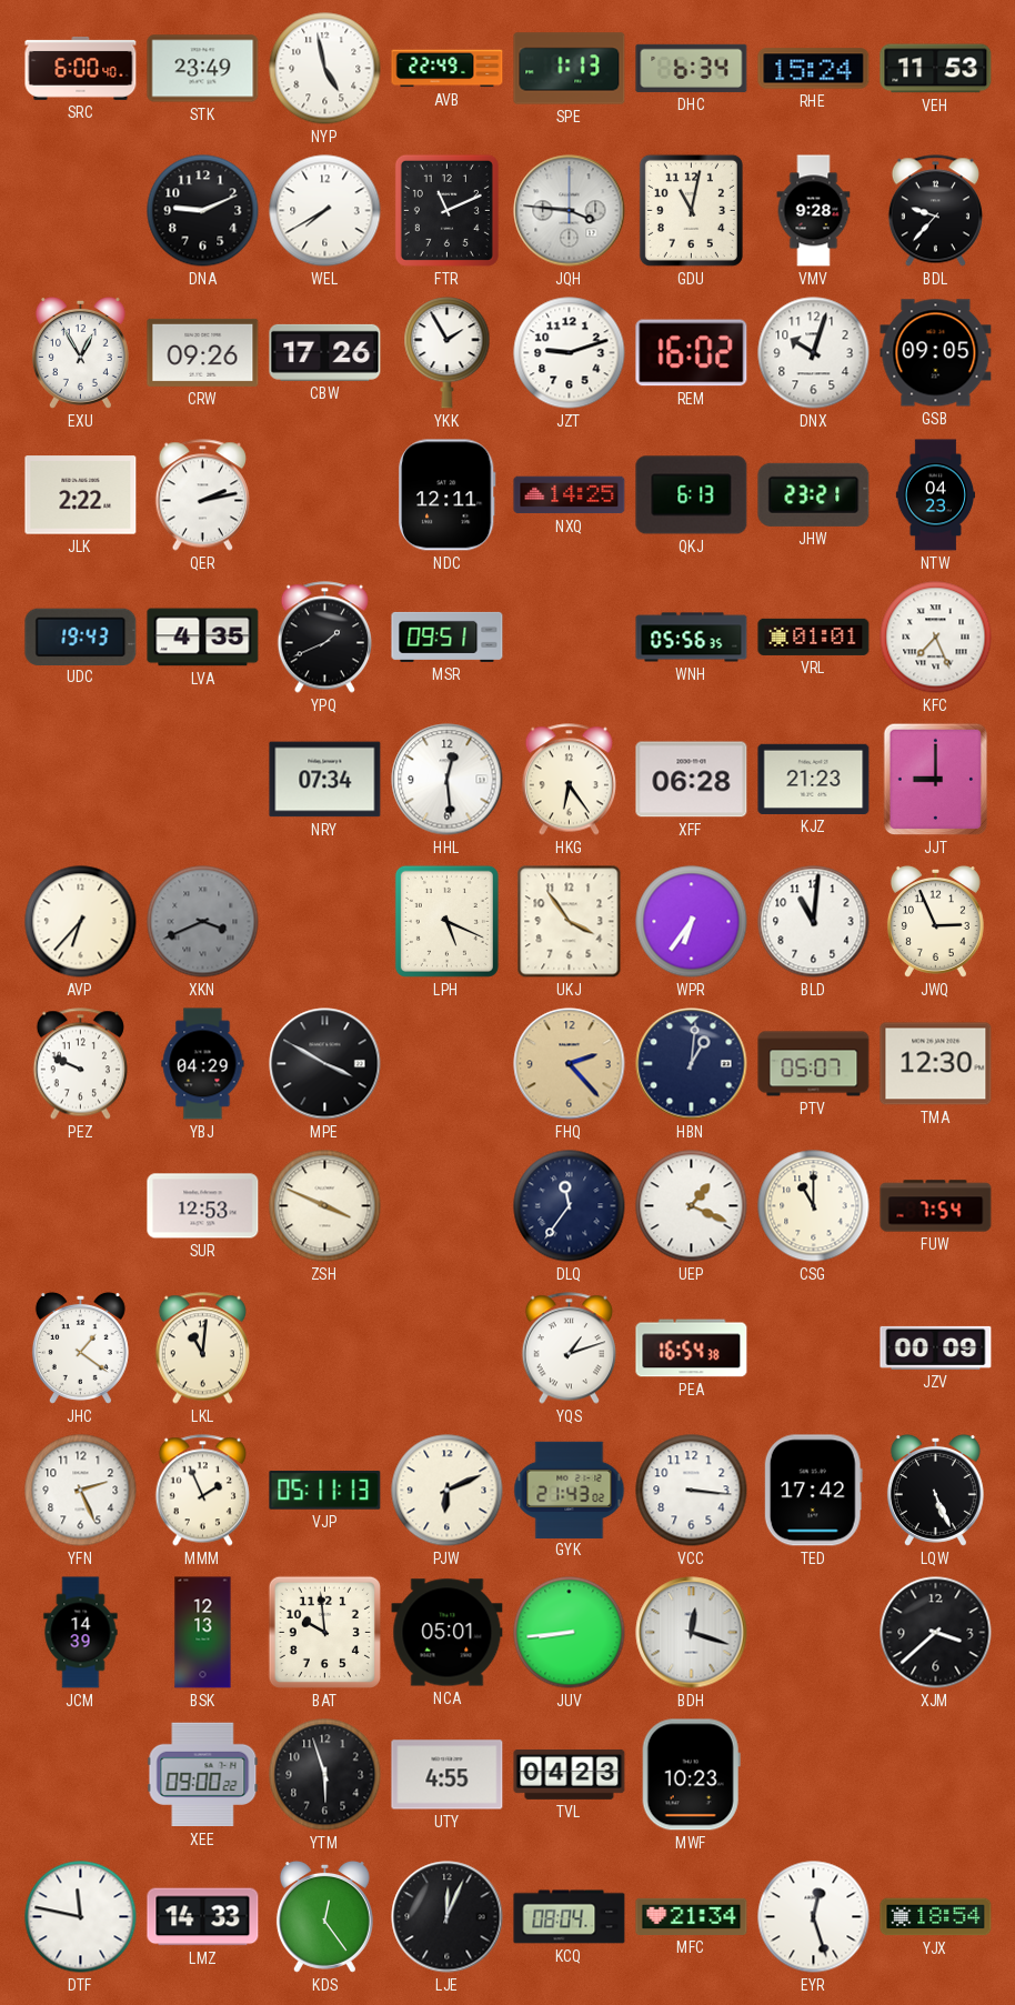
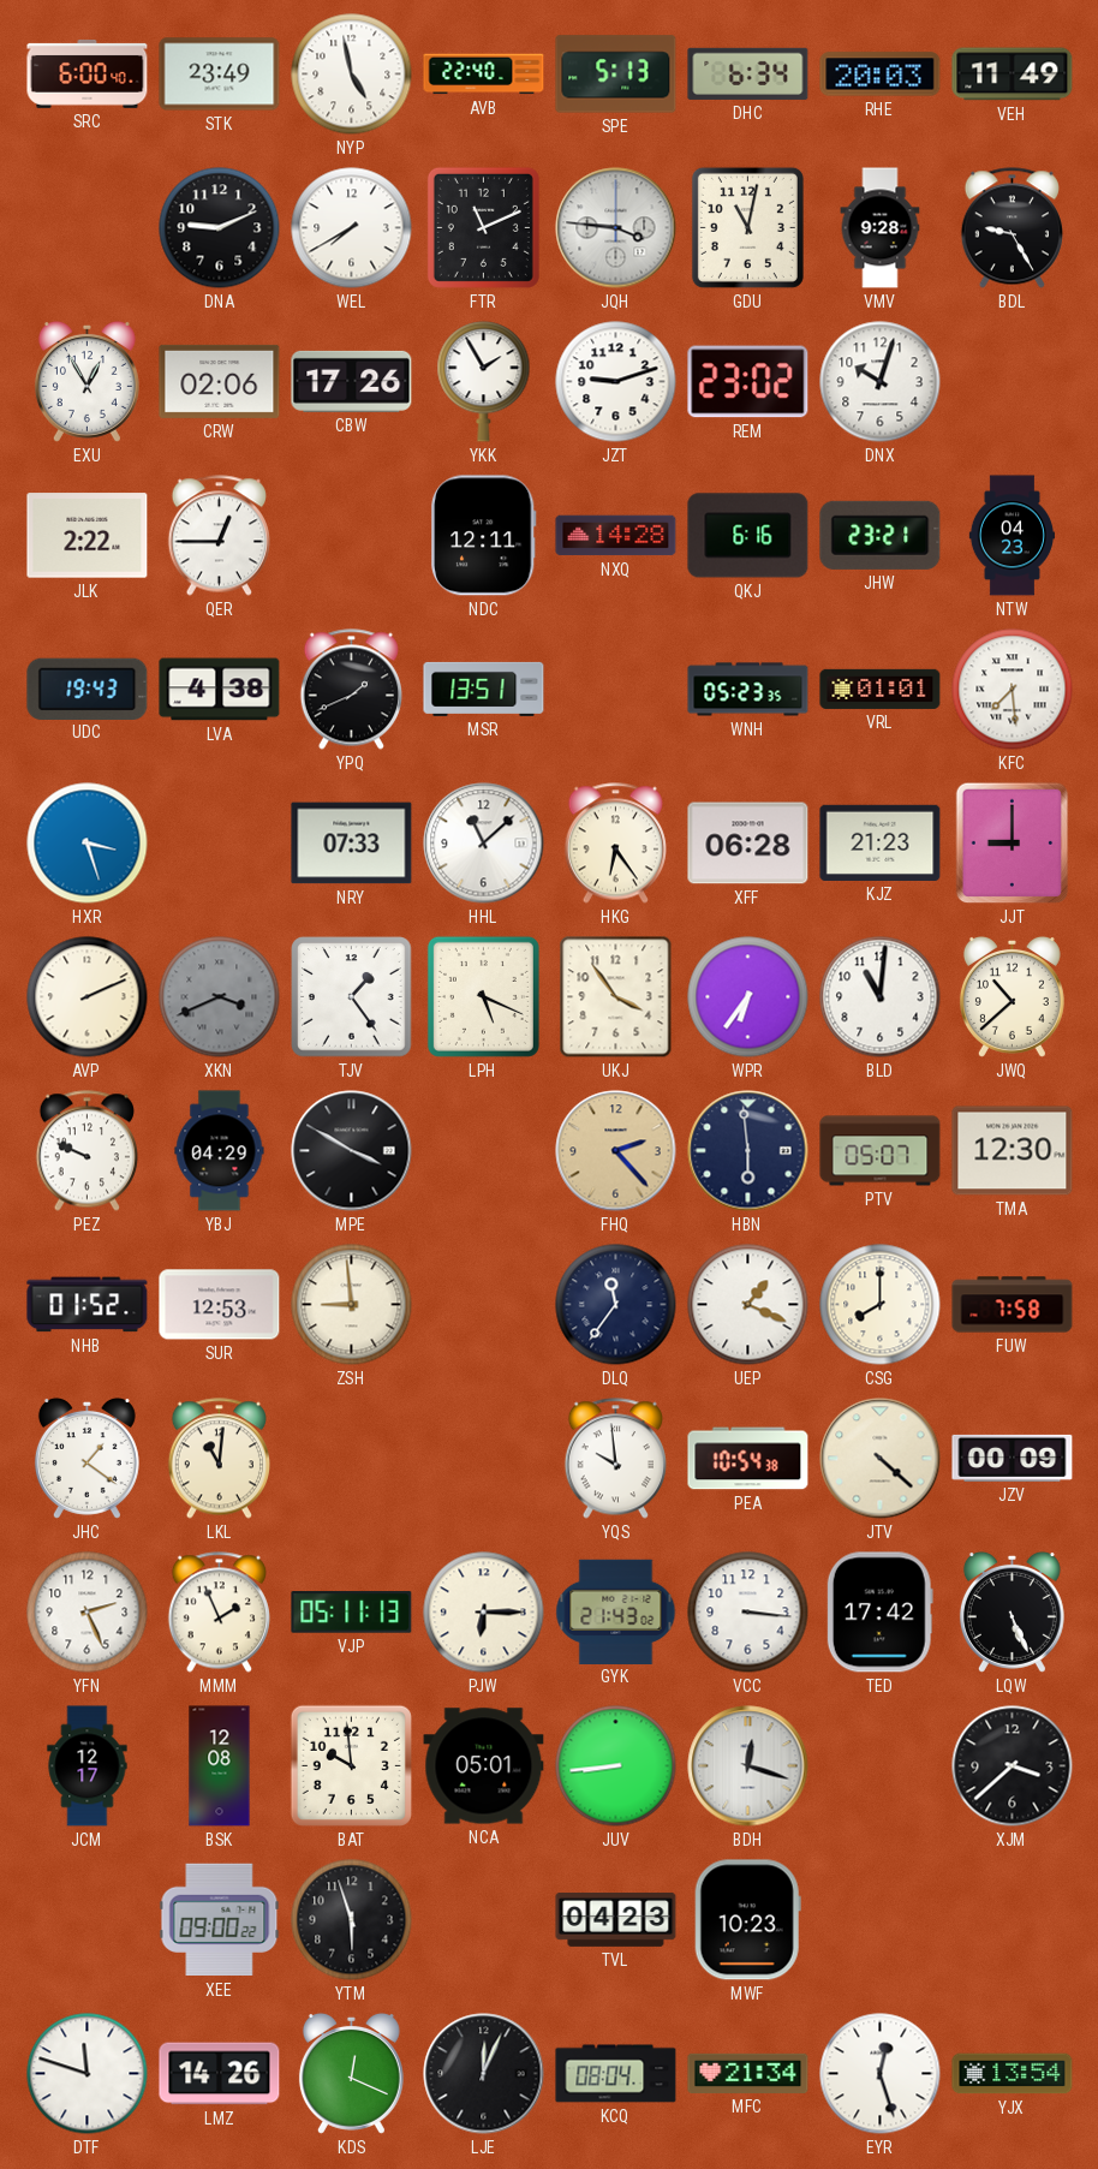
AVB: 22:49 -> 22:40 (484, 75)
SPE: 1:13 -> 5:13 (616, 75)
RHE: 15:24 -> 20:03 (881, 75)
VEH: 11:53 -> 11:49 (1013, 75)
BDL: 9:37 -> 9:25 (1012, 228)
CRW: 09:26 -> 02:06 (220, 381)
REM: 16:02 -> 23:02 (748, 382)
GSB: 09:05 -> none (936, 353)
QER: 2:13 -> 12:45 (219, 536)
NXQ: 14:25 -> 14:28 (616, 536)
QKJ: 6:13 -> 6:16 (748, 536)
LVA: 4:35 -> 4:38 (220, 690)
MSR: 09:51 -> 13:51 (484, 689)
WNH: 05:56 -> 05:23 (748, 690)
KFC: 7:26 -> 7:29 (1013, 690)
HXR: none -> 3:27 (88, 844)
NRY: 07:34 -> 07:33 (352, 844)
HHL: 12:29 -> 11:08 (484, 844)
AVP: 6:37 -> 2:11 (88, 997)
TJV: none -> 1:24 (352, 997)
JWQ: 2:56 -> 10:38 (1012, 996)
HBN: 1:01 -> 5:59 (748, 1151)
NHB: none -> 01:52 (88, 1305)
ZSH: 3:49 -> 8:59 (352, 1305)
CSG: 11:00 -> 8:00 (881, 1305)
FUW: 7:54 -> 7:58 (1013, 1305)
YQS: 1:12 -> 9:59 (615, 1459)
PEA: 16:54 -> 10:54 (748, 1459)
JTV: none -> 4:22 (881, 1459)
PJW: 6:11 -> 6:15 (484, 1613)
JCM: 14:39 -> 12:17 (88, 1766)
BSK: 12:13 -> 12:08 (220, 1766)
UTY: 4:55 -> none (448, 1775)
DTF: 11:47 -> 11:48 (88, 2074)
LMZ: 14:33 -> 14:26 (220, 2074)
KDS: 12:24 -> 12:19 (351, 2073)
YJX: 18:54 -> 13:54 (1013, 2074)
